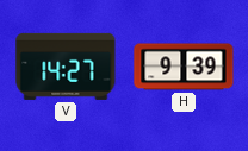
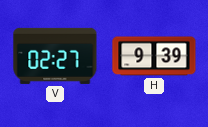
V: 14:27 -> 02:27 (55, 56)
